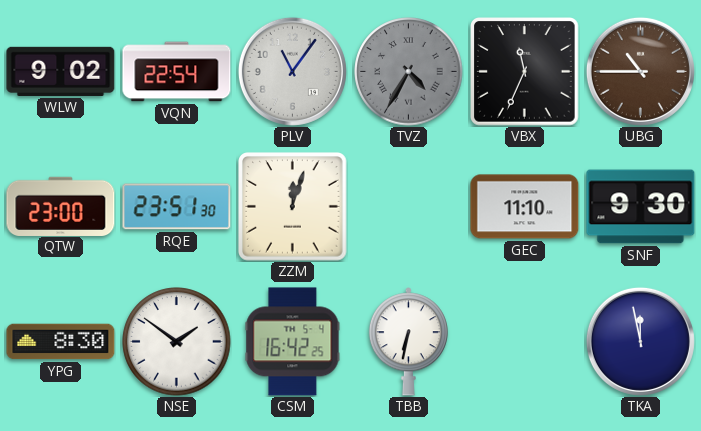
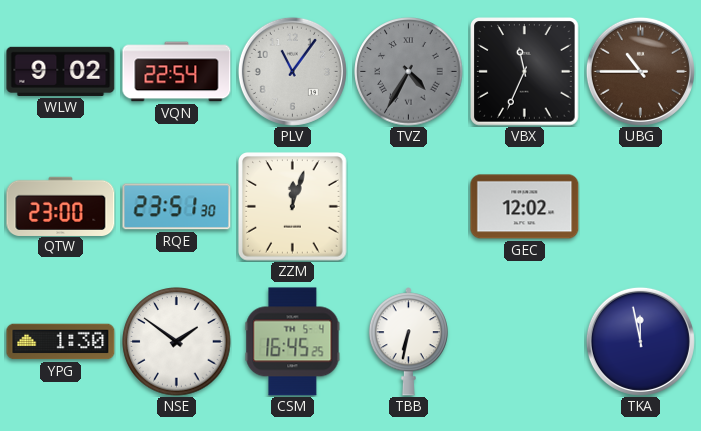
GEC: 11:10 -> 12:02 (525, 207)
SNF: 9:30 -> none (641, 207)
YPG: 8:30 -> 1:30 (61, 342)
CSM: 16:42 -> 16:45 (293, 342)
